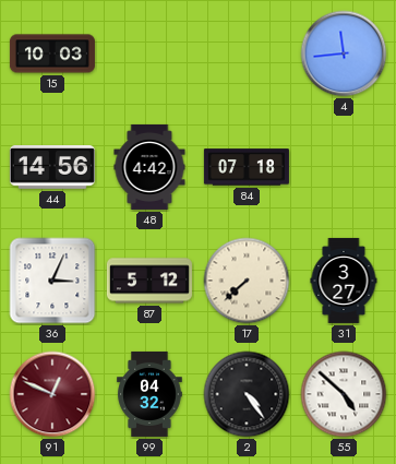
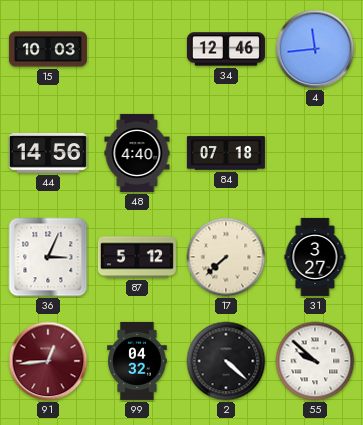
34: none -> 12:46 (226, 49)
48: 4:42 -> 4:40 (137, 153)
91: 12:49 -> 12:44 (48, 361)
2: 4:24 -> 4:22 (226, 361)
55: 4:52 -> 9:52 (315, 361)
